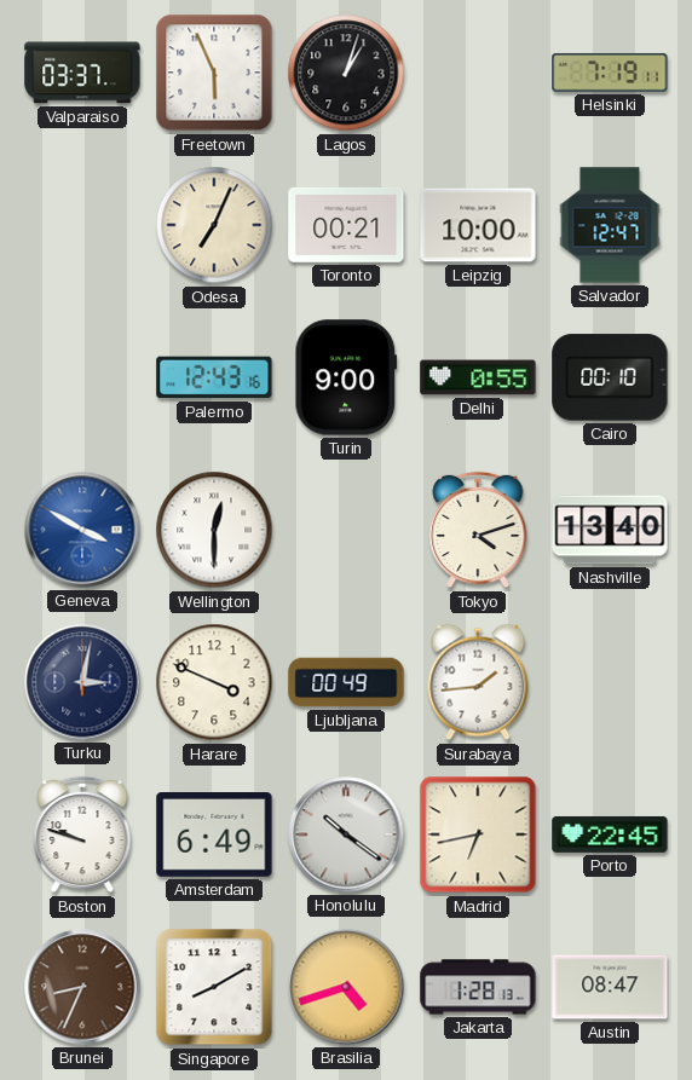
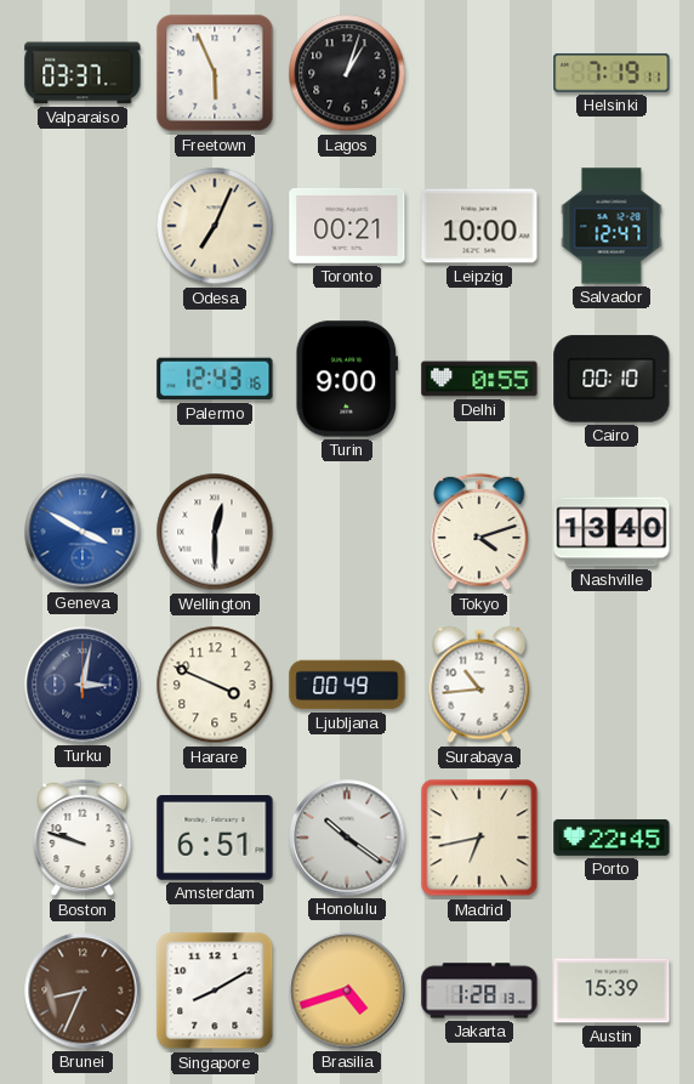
Surabaya: 1:44 -> 10:44 (479, 685)
Amsterdam: 6:49 -> 6:51 (215, 839)
Austin: 08:47 -> 15:39 (611, 991)
